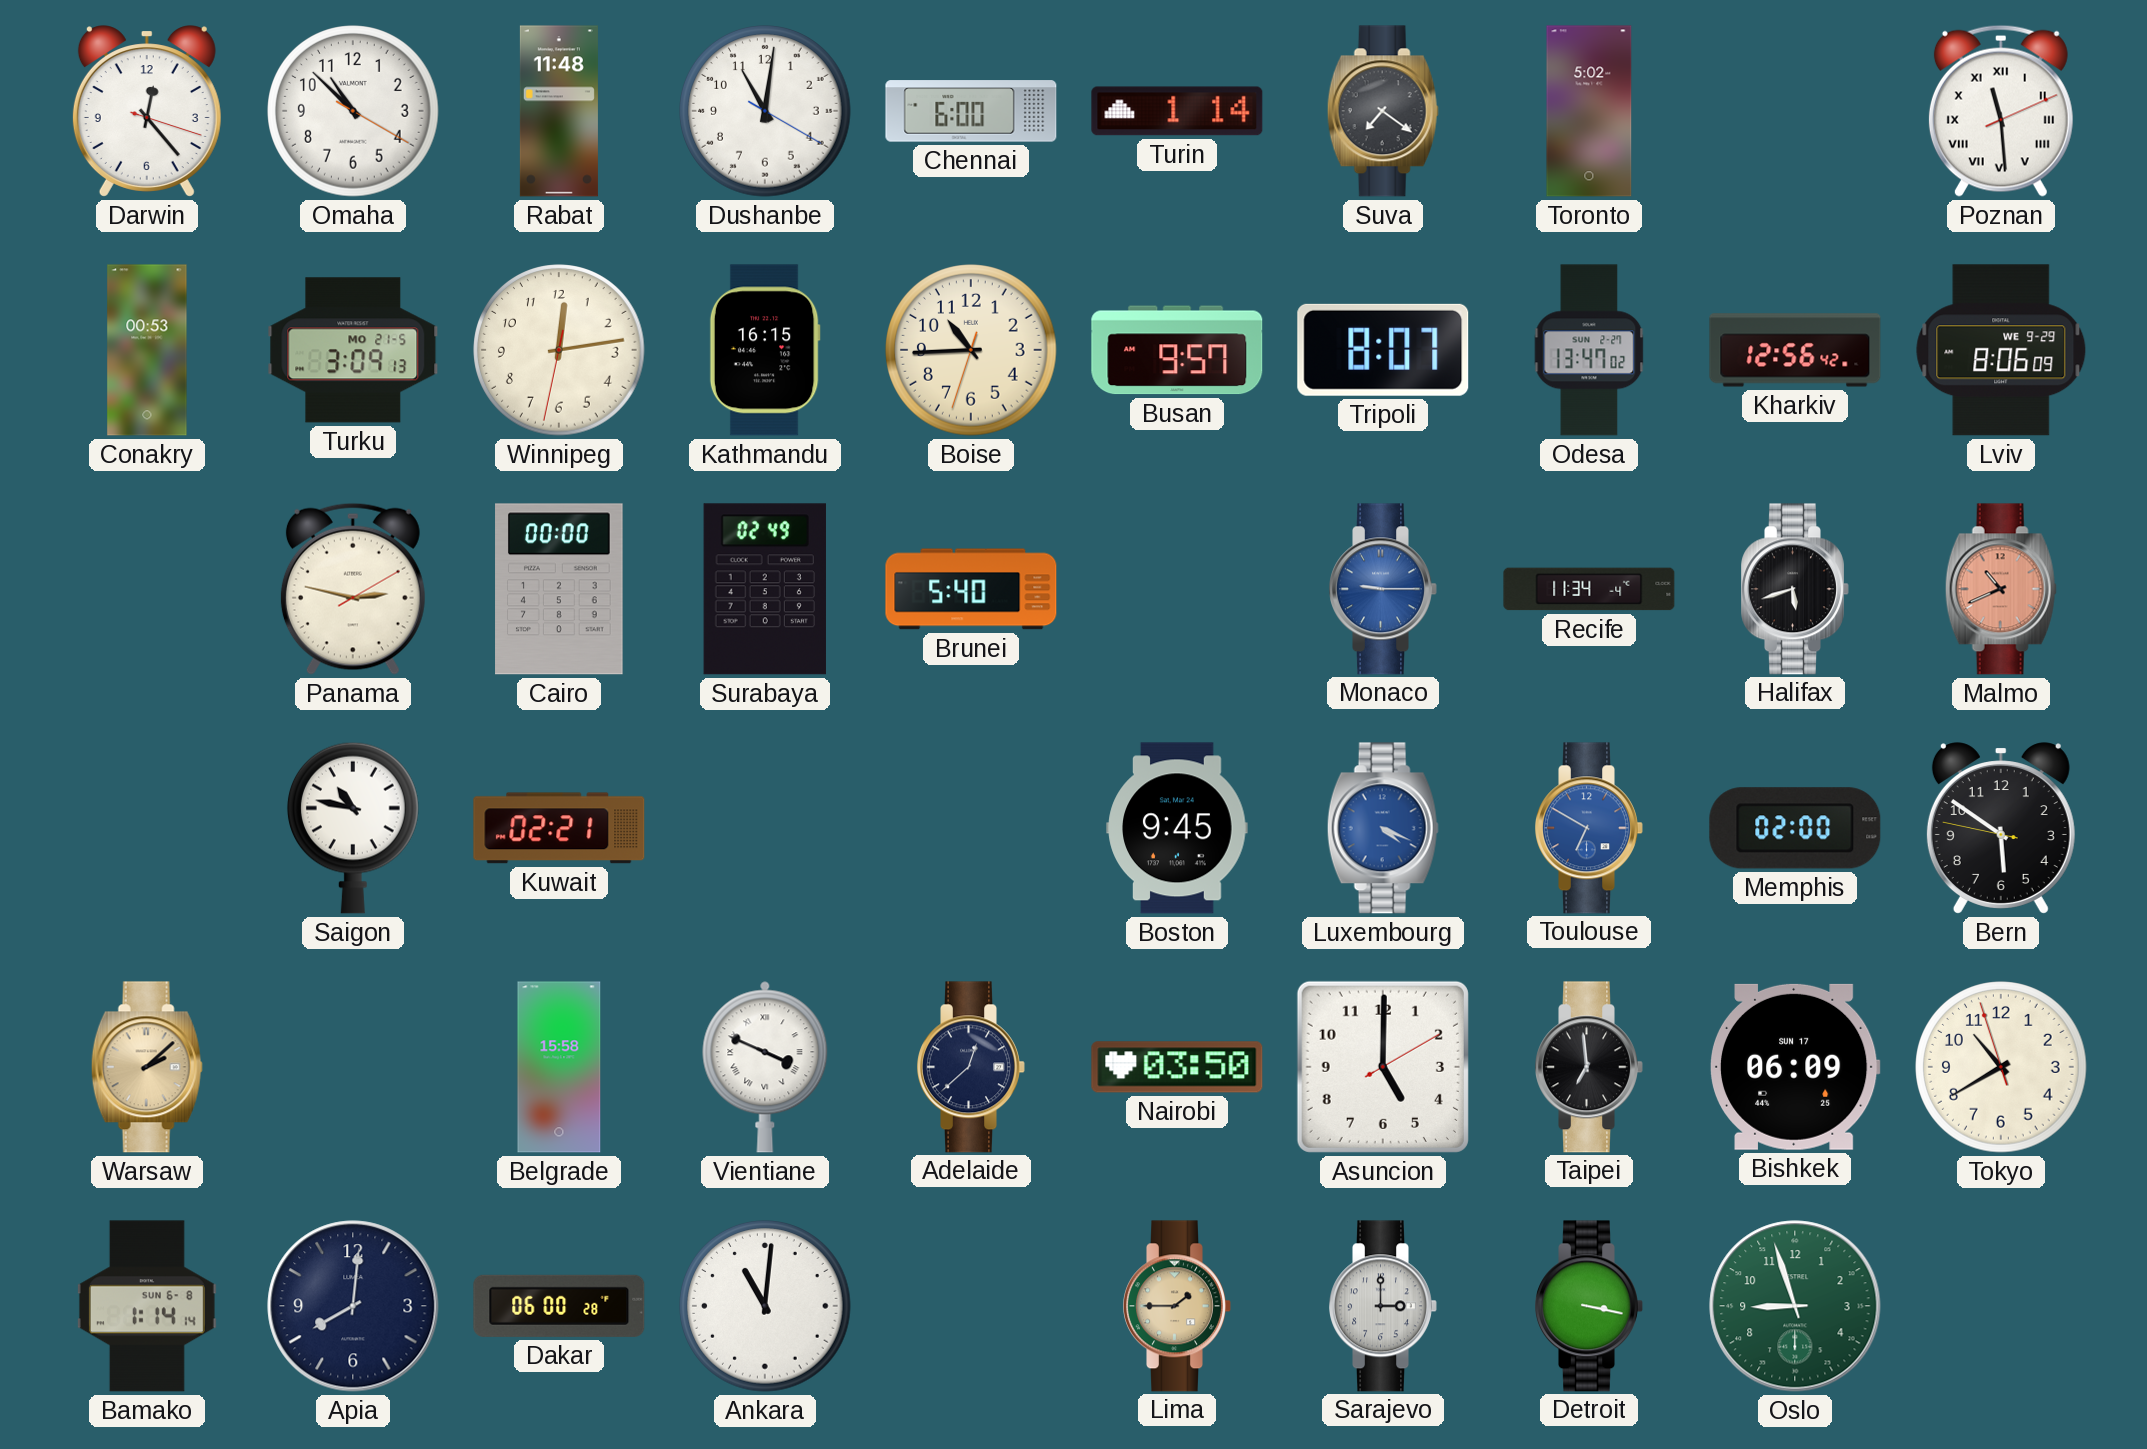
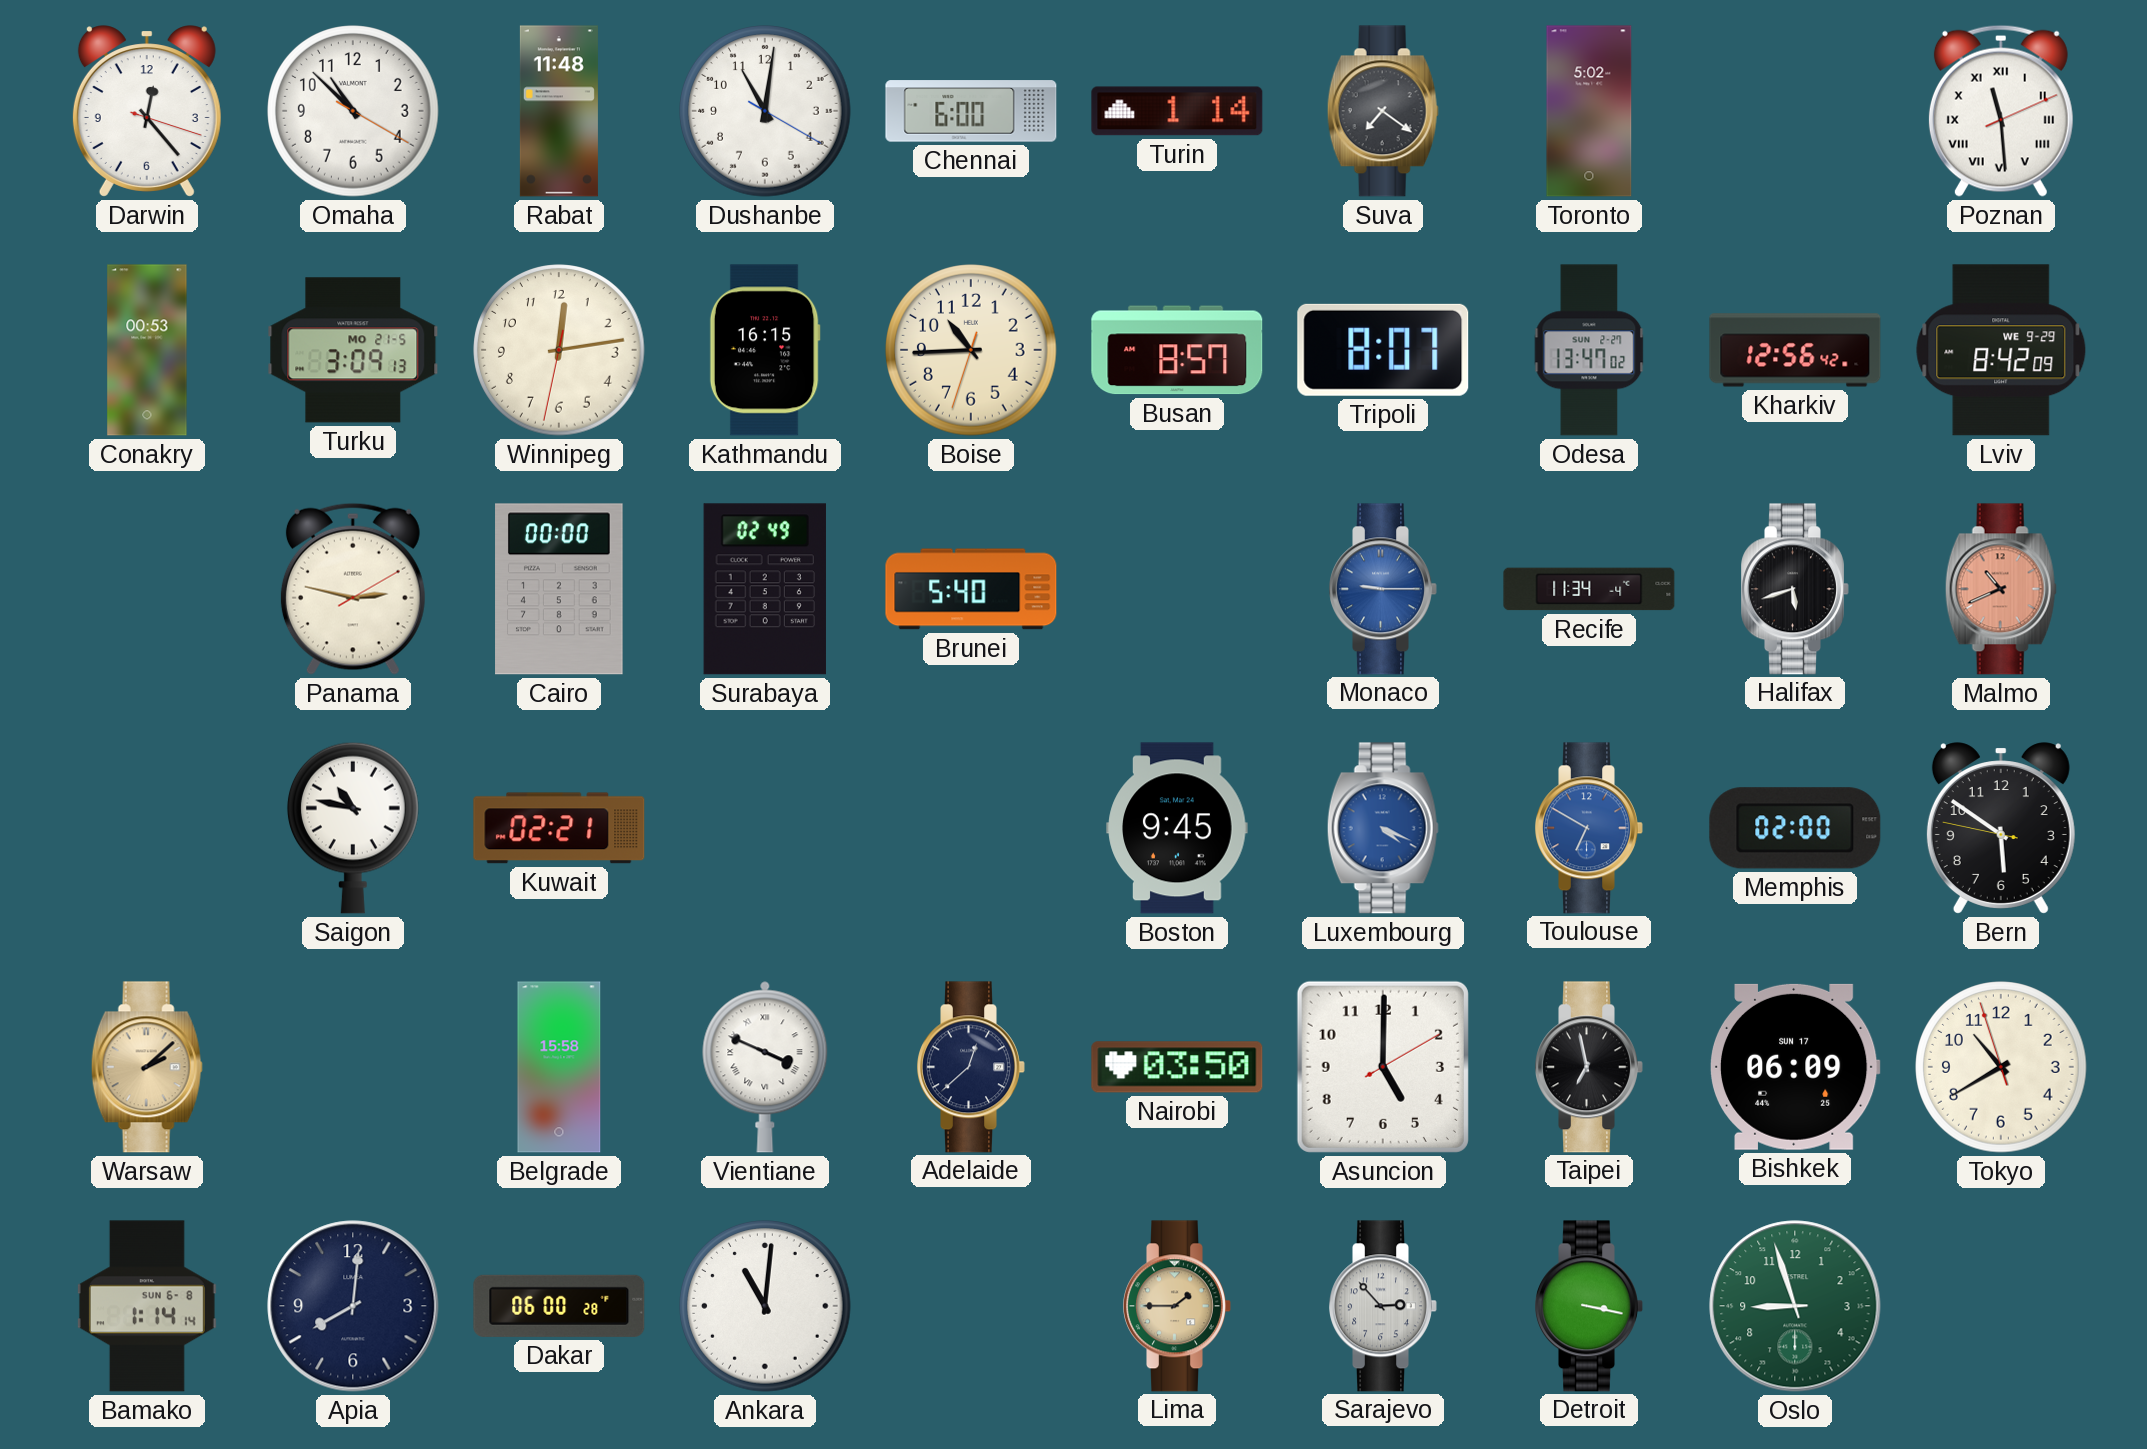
Busan: 9:57 -> 8:57 (1177, 350)
Lviv: 8:06 -> 8:42 (2001, 350)
Taipei: 6:59 -> 6:58 (1590, 1067)
Sarajevo: 3:00 -> 2:53 (1384, 1306)
